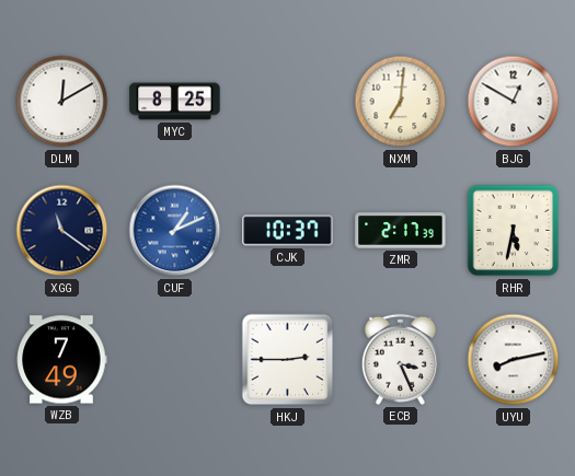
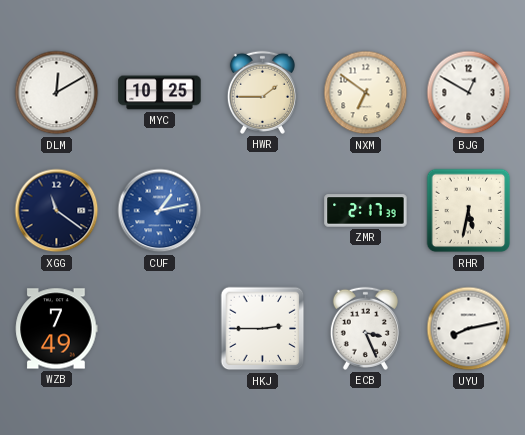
MYC: 8:25 -> 10:25 (160, 93)
HWR: none -> 1:45 (262, 92)
NXM: 7:01 -> 6:51 (366, 93)
CUF: 1:11 -> 1:13 (160, 211)
CJK: 10:37 -> none (288, 231)
